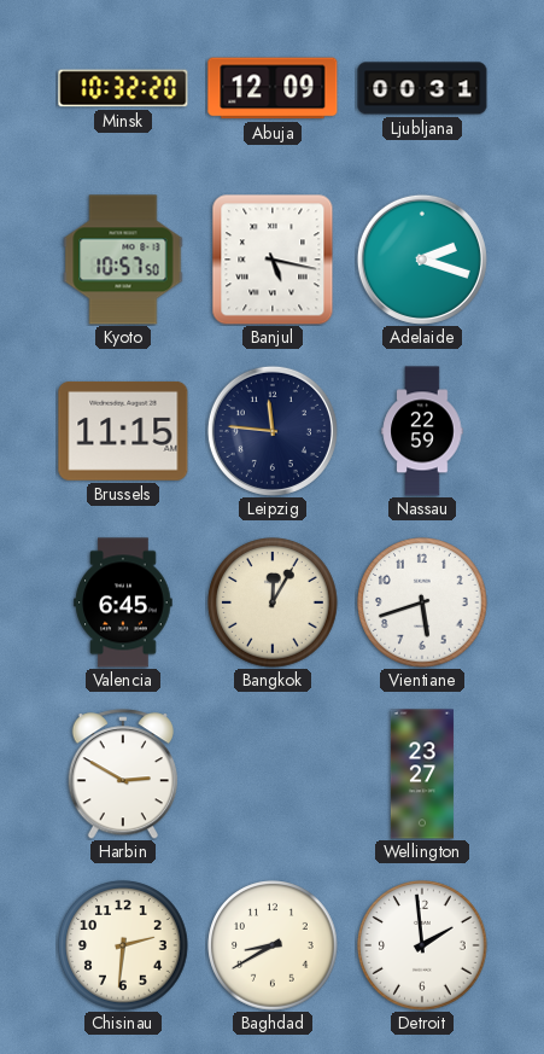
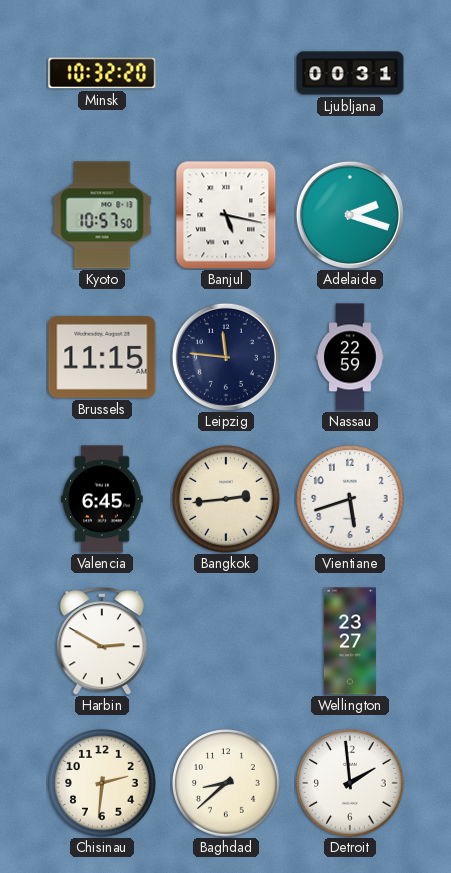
Abuja: 12:09 -> none (273, 88)
Bangkok: 12:05 -> 2:44 (226, 499)
Baghdad: 8:40 -> 8:38 (226, 783)
